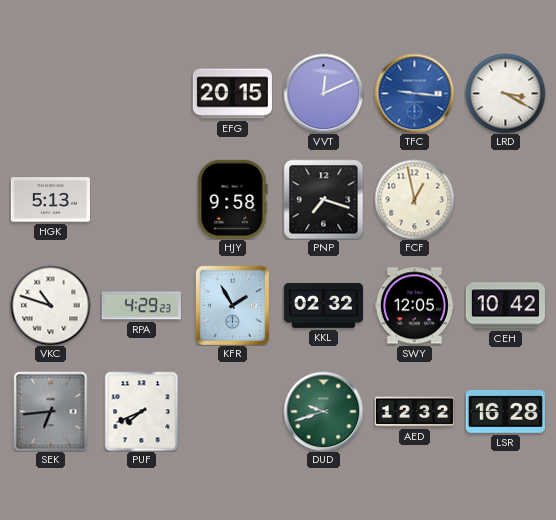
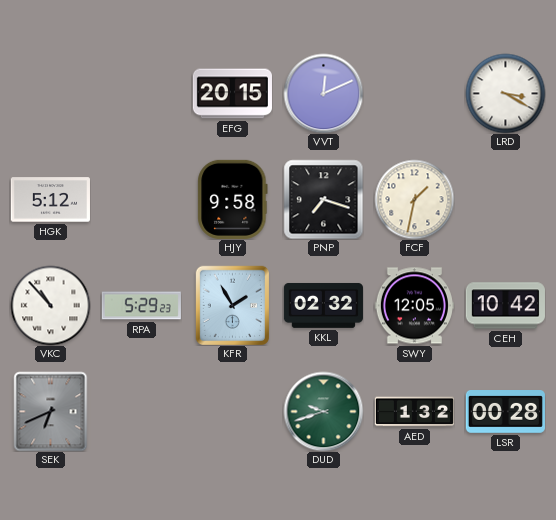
TFC: 9:16 -> none (414, 93)
HGK: 5:13 -> 5:12 (50, 200)
FCF: 12:58 -> 1:32 (414, 199)
VKC: 10:48 -> 10:53 (50, 305)
RPA: 4:29 -> 5:29 (141, 306)
SEK: 6:44 -> 6:41 (51, 411)
PUF: 7:41 -> none (142, 411)
AED: 12:32 -> 1:32 (414, 412)
LSR: 16:28 -> 00:28 (505, 412)
